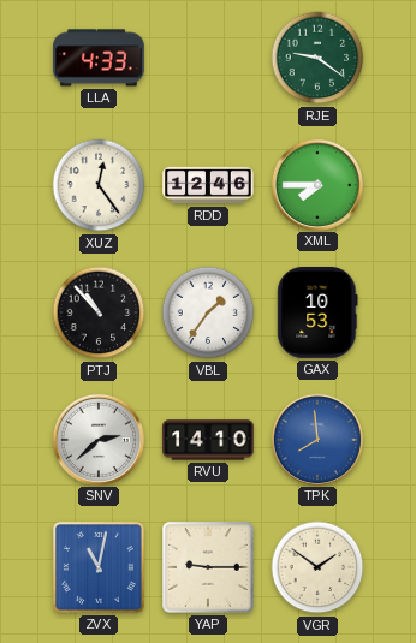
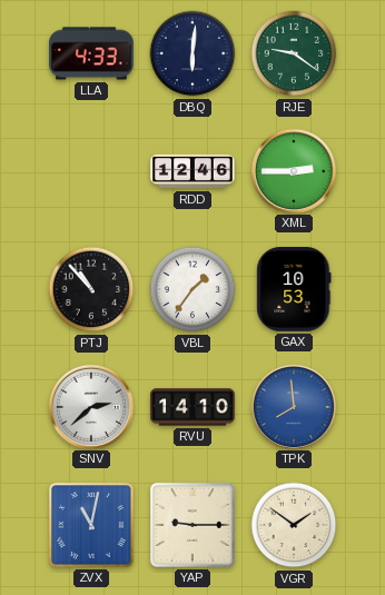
DBQ: none -> 6:01 (192, 53)
XUZ: 12:24 -> none (99, 185)
XML: 7:45 -> 2:45 (293, 170)
